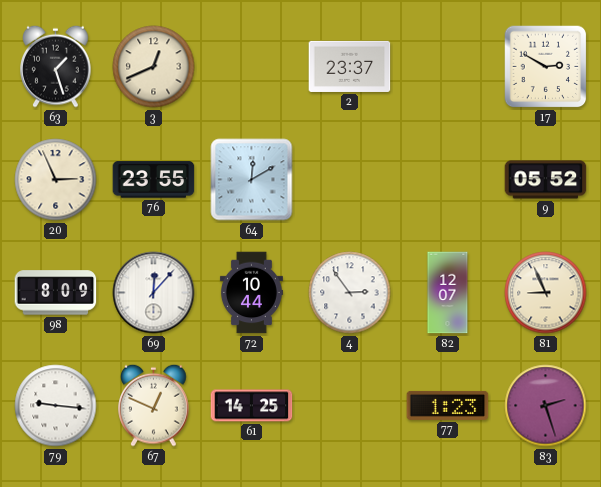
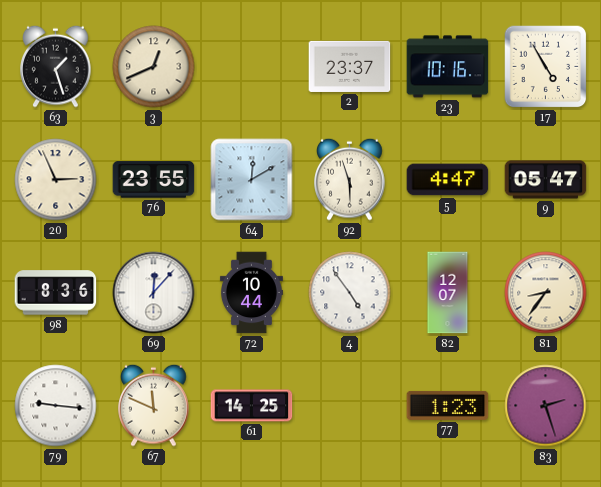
23: none -> 10:16 (448, 67)
17: 2:50 -> 4:55 (546, 67)
92: none -> 5:57 (350, 179)
5: none -> 4:47 (448, 180)
9: 05:52 -> 05:47 (546, 180)
98: 8:09 -> 8:36 (56, 293)
4: 2:54 -> 4:54 (350, 293)
81: 8:56 -> 8:36 (546, 293)
67: 12:49 -> 11:49 (154, 405)
